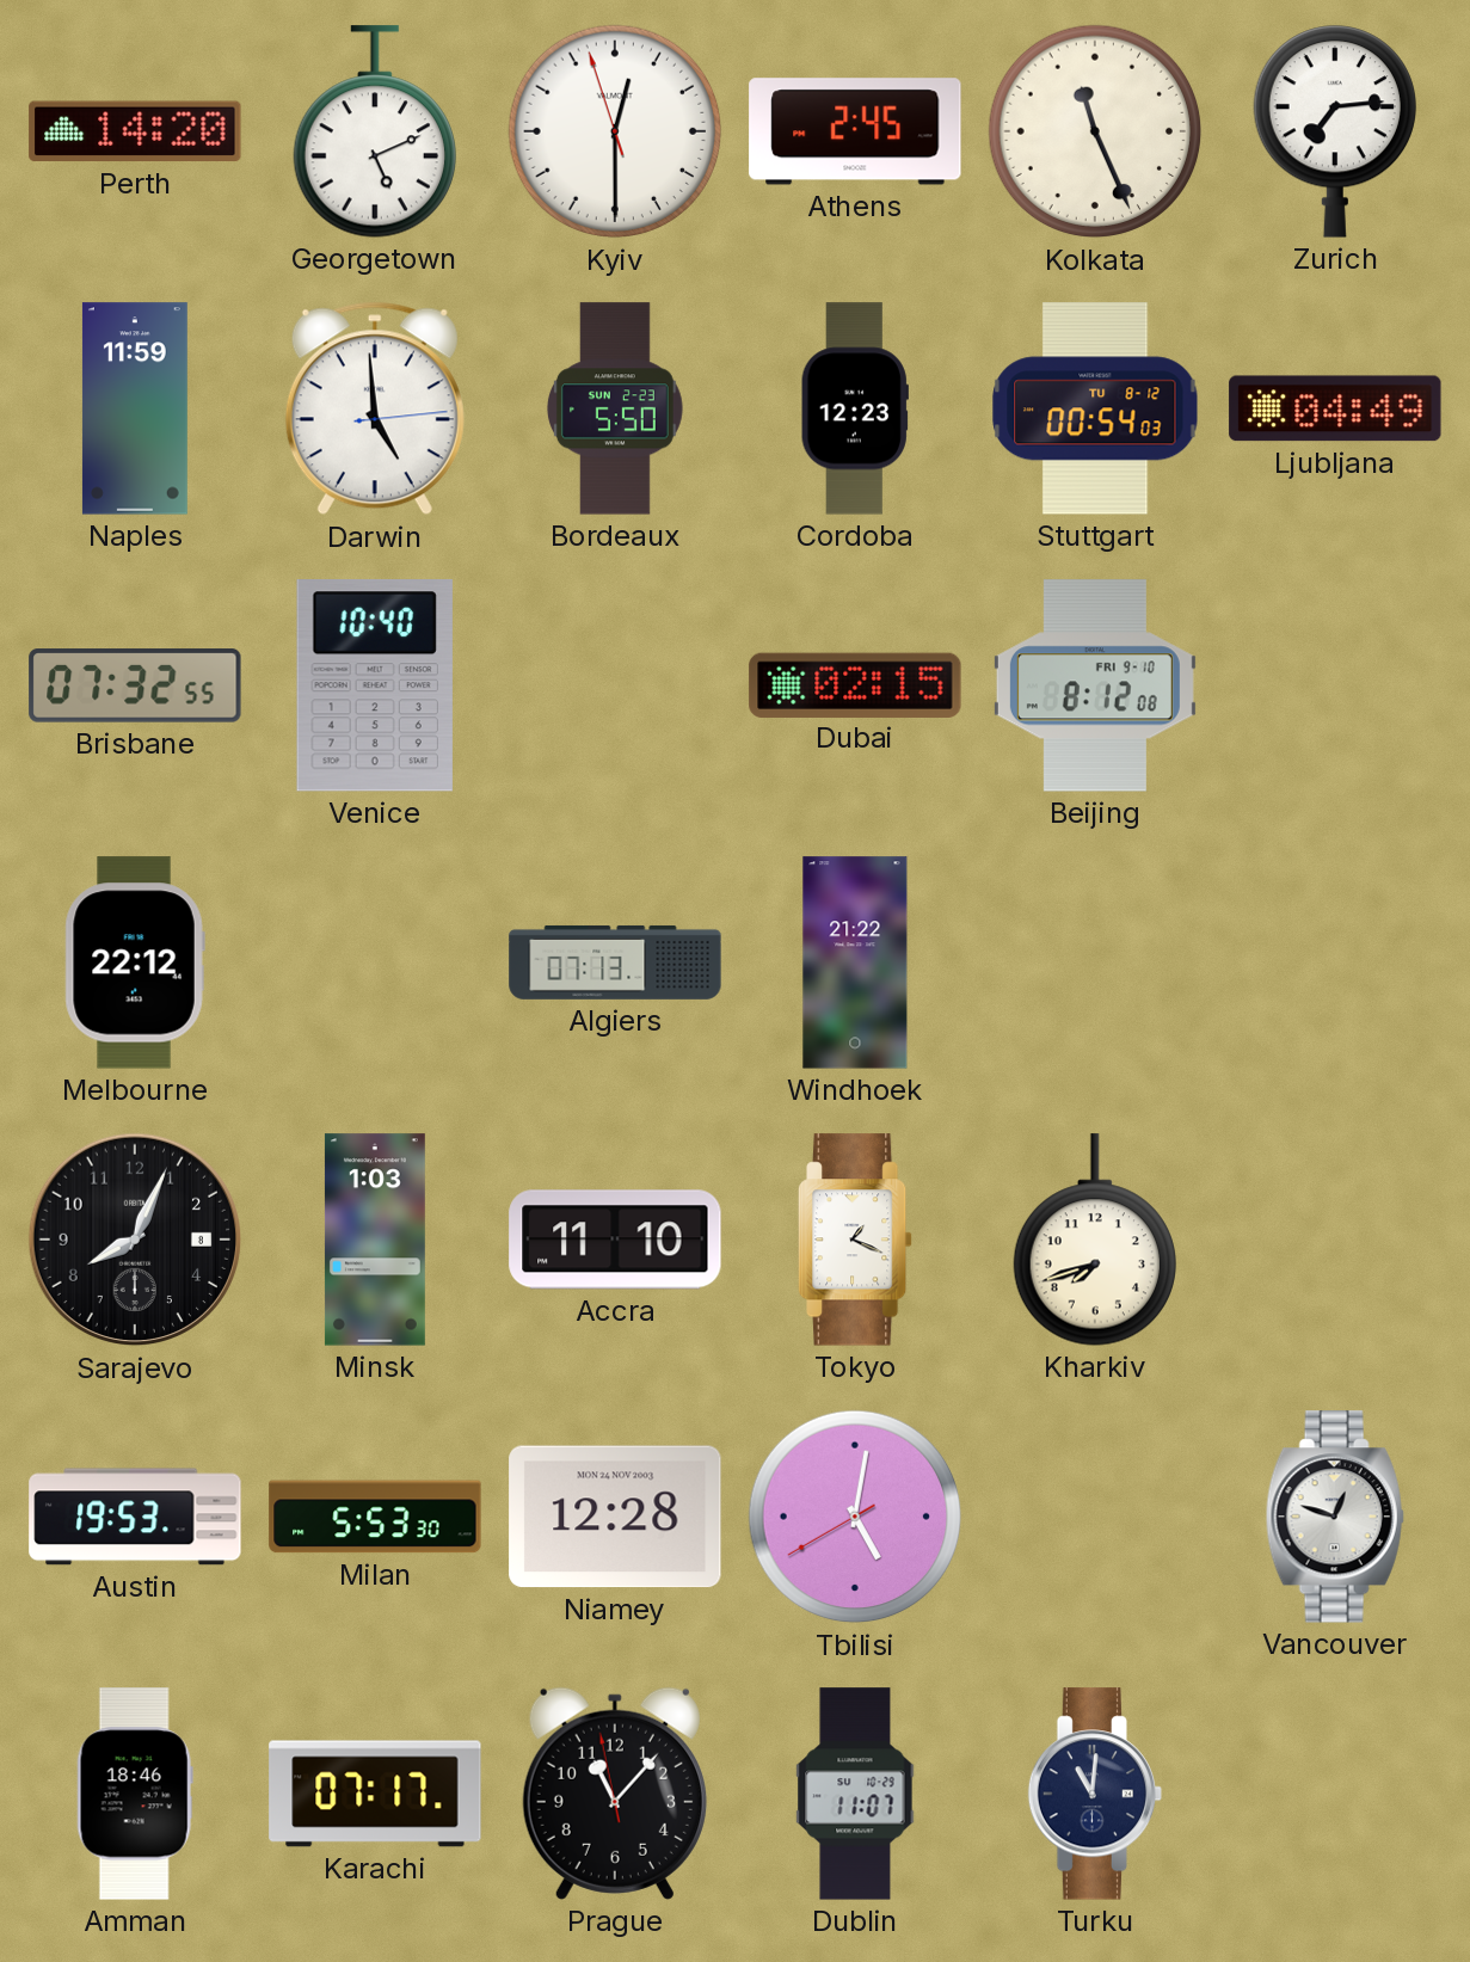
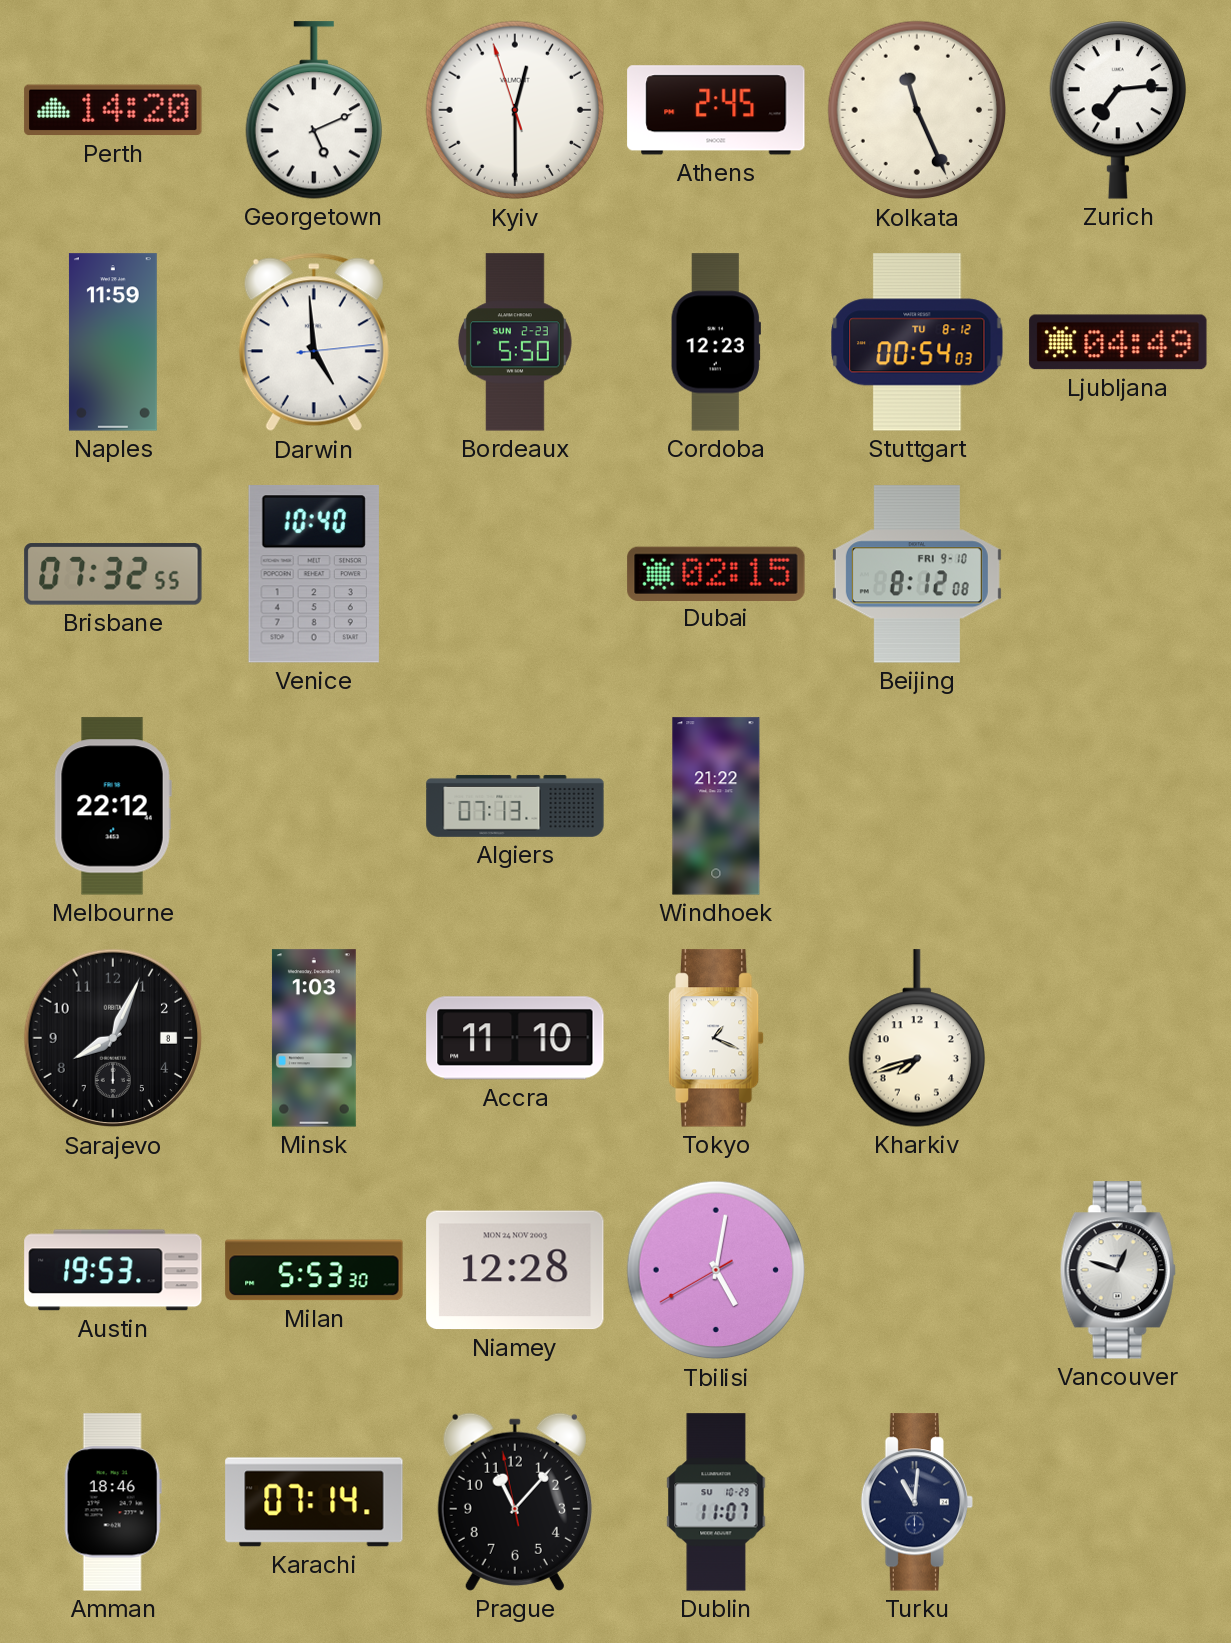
Karachi: 07:17 -> 07:14 (314, 1502)
